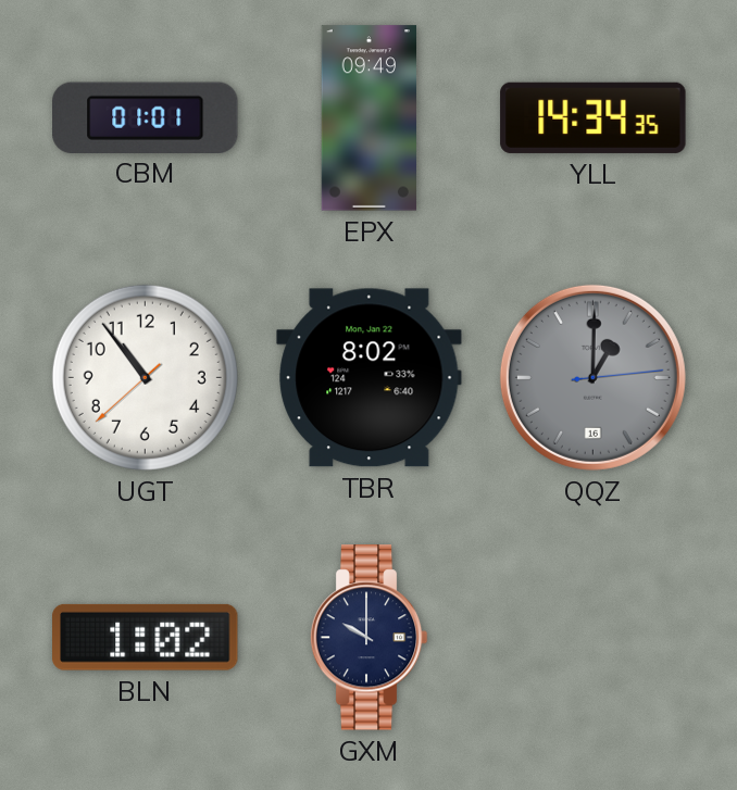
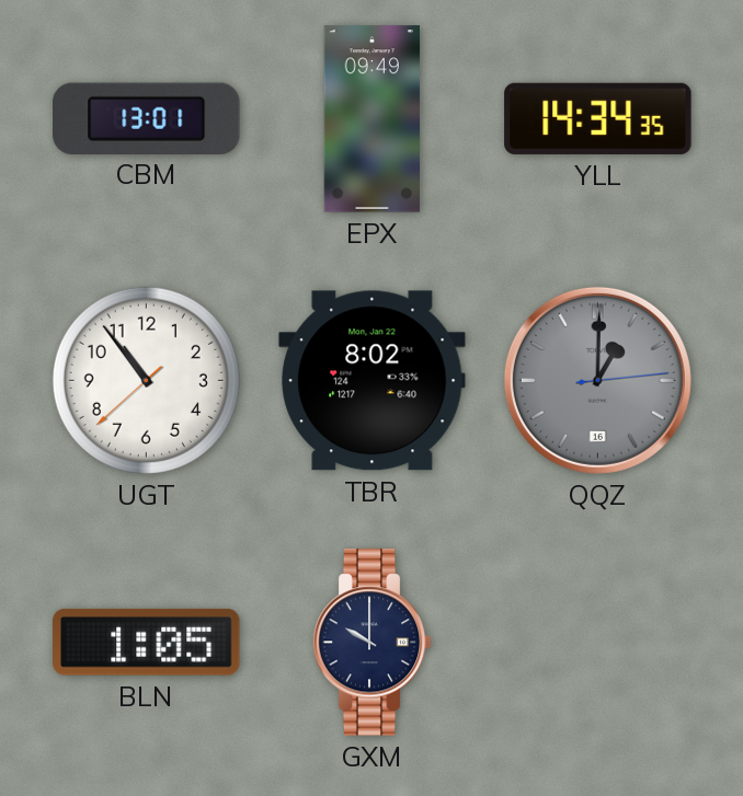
CBM: 01:01 -> 13:01 (147, 118)
BLN: 1:02 -> 1:05 (147, 642)
